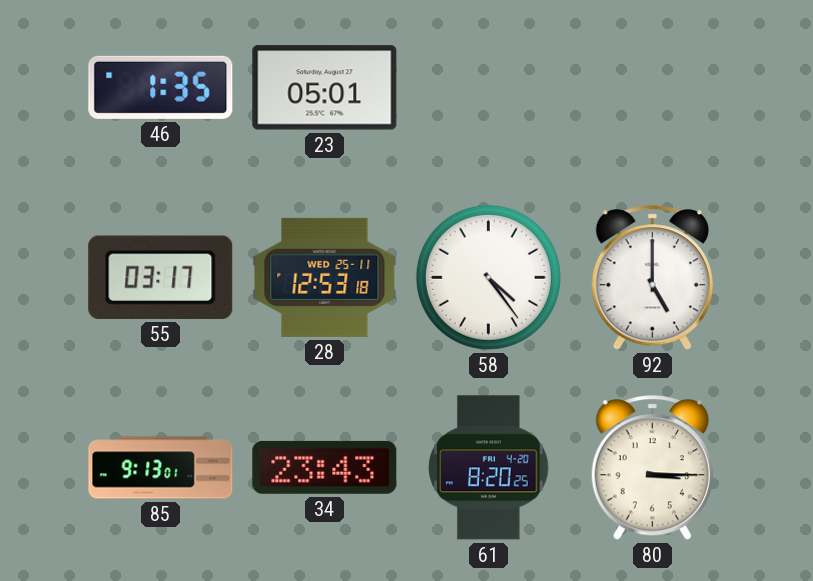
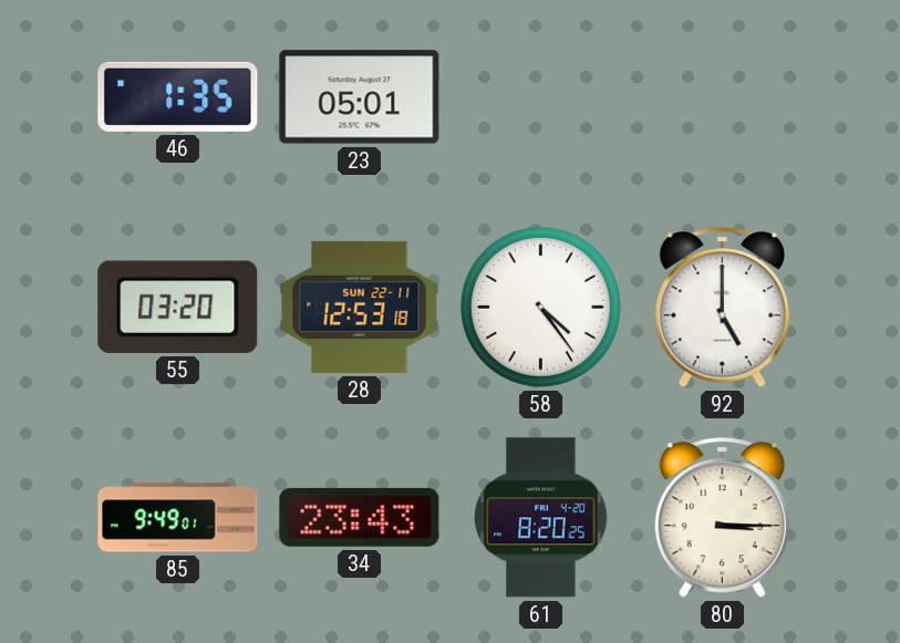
55: 03:17 -> 03:20 (178, 307)
28 date: WED 25-11 -> SUN 22-11 (360, 307)
85: 9:13 -> 9:49 (178, 518)
